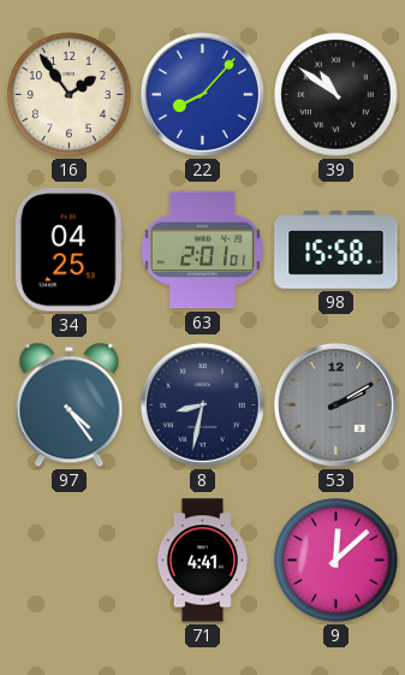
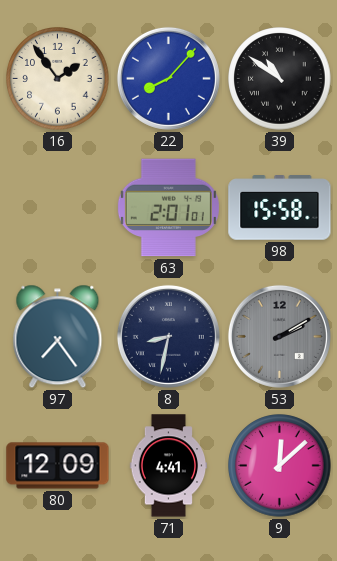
34: 04:25 -> none (69, 250)
97: 4:24 -> 7:24 (58, 337)
80: none -> 12:09 (58, 466)
